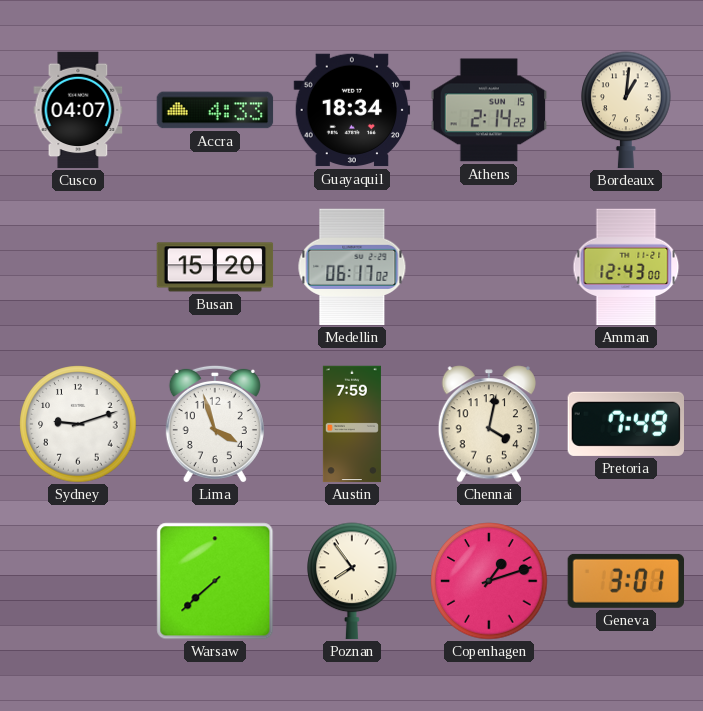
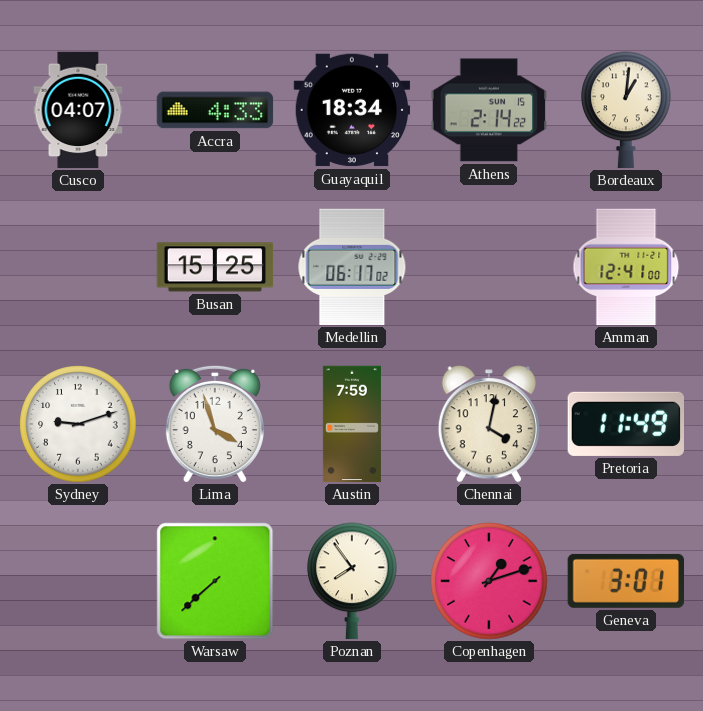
Busan: 15:20 -> 15:25 (215, 267)
Amman: 12:43 -> 12:41 (626, 267)
Pretoria: 7:49 -> 11:49 (625, 424)
